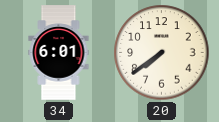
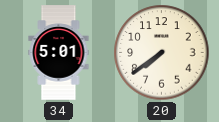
34: 6:01 -> 5:01 (59, 53)
